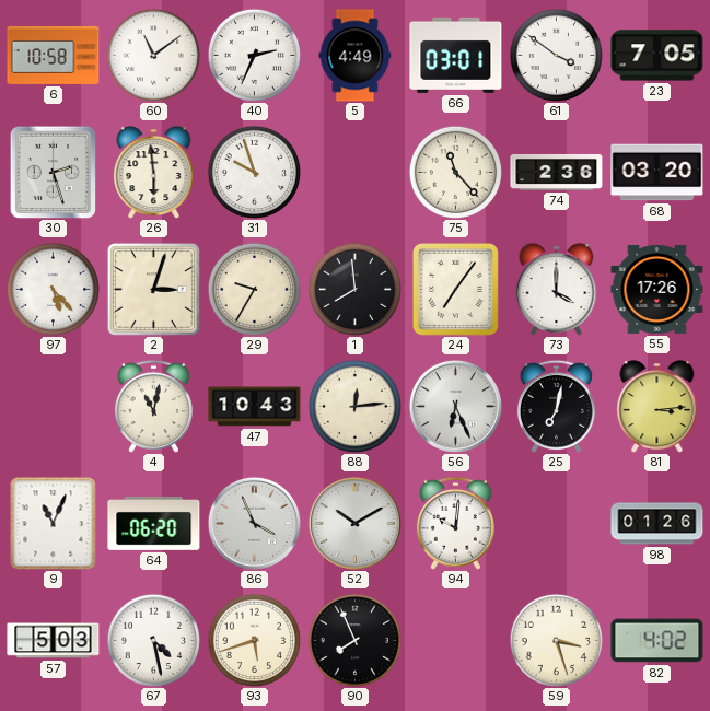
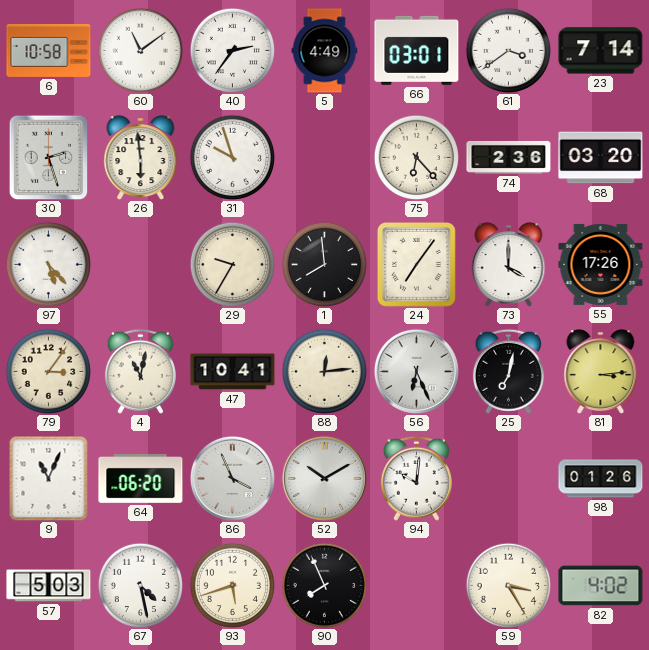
40: 2:34 -> 2:36 (232, 50)
61: 3:51 -> 3:39 (508, 50)
23: 7:05 -> 7:14 (601, 51)
75: 11:23 -> 6:23 (416, 157)
2: 3:03 -> none (153, 289)
79: none -> 3:06 (48, 371)
47: 10:43 -> 10:41 (233, 372)
59: 3:27 -> 3:25 (508, 585)
